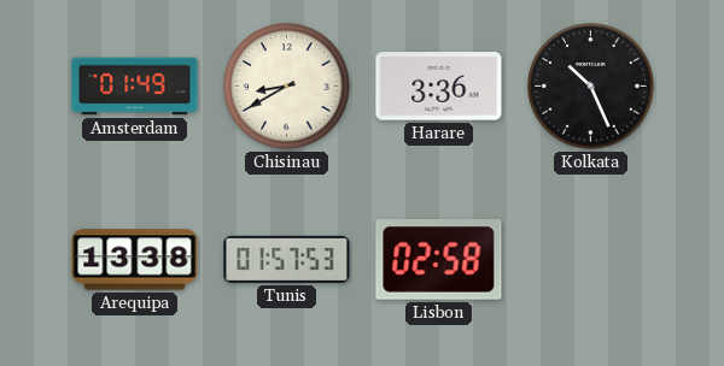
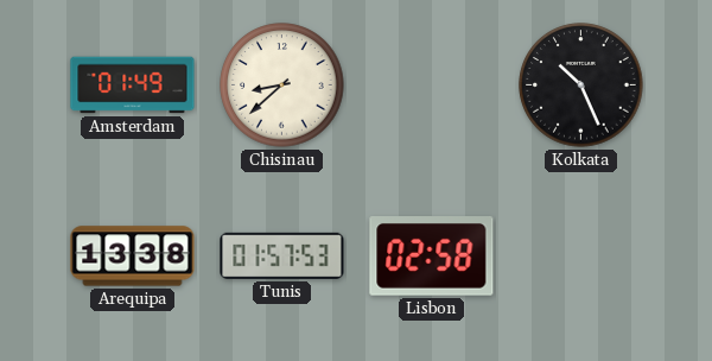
Chisinau: 8:40 -> 8:38 (282, 85)
Harare: 3:36 -> none (439, 87)
